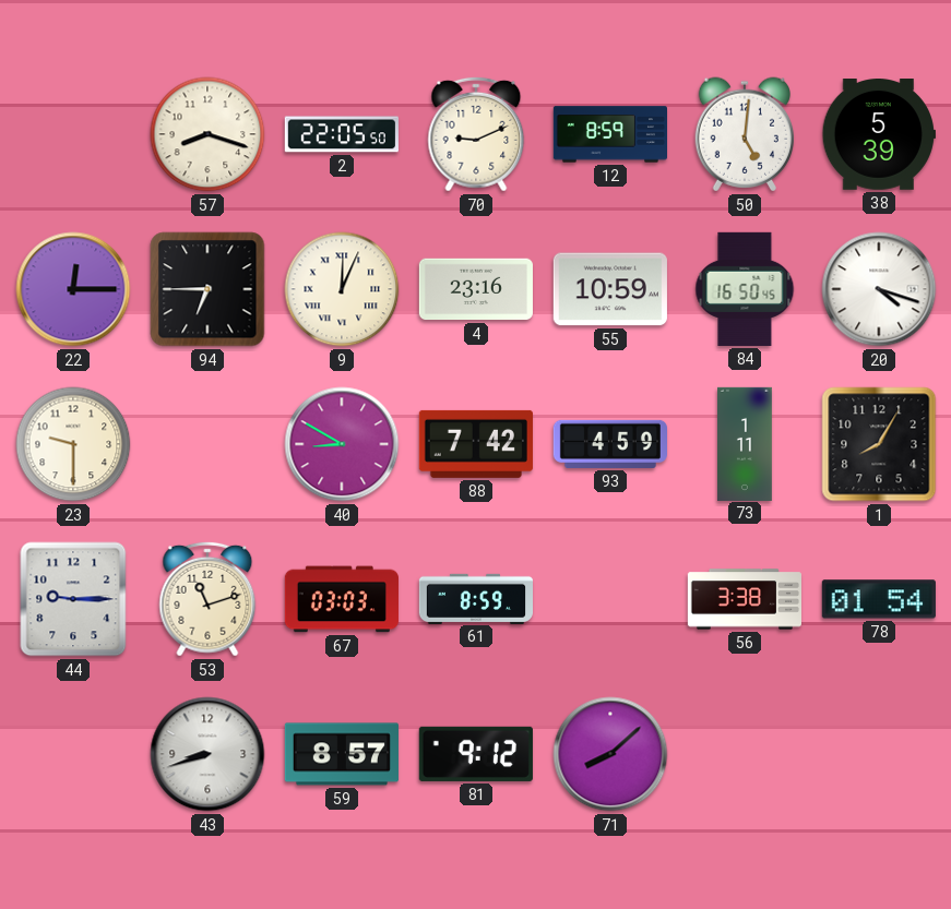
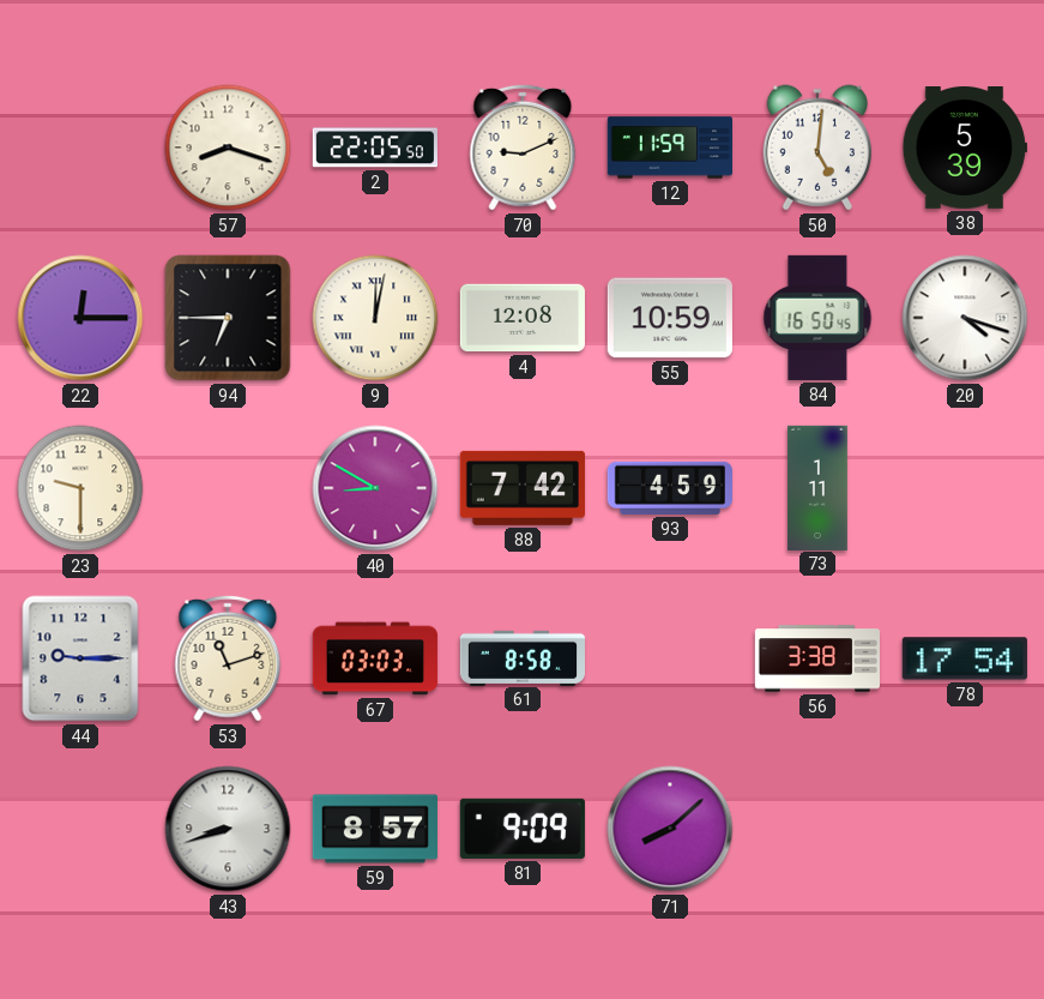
12: 8:59 -> 11:59 (669, 148)
9: 12:04 -> 12:02 (375, 318)
4: 23:16 -> 12:08 (523, 318)
1: 8:05 -> none (879, 444)
61: 8:59 -> 8:58 (521, 657)
78: 01:54 -> 17:54 (965, 658)
81: 9:12 -> 9:09 (523, 829)
